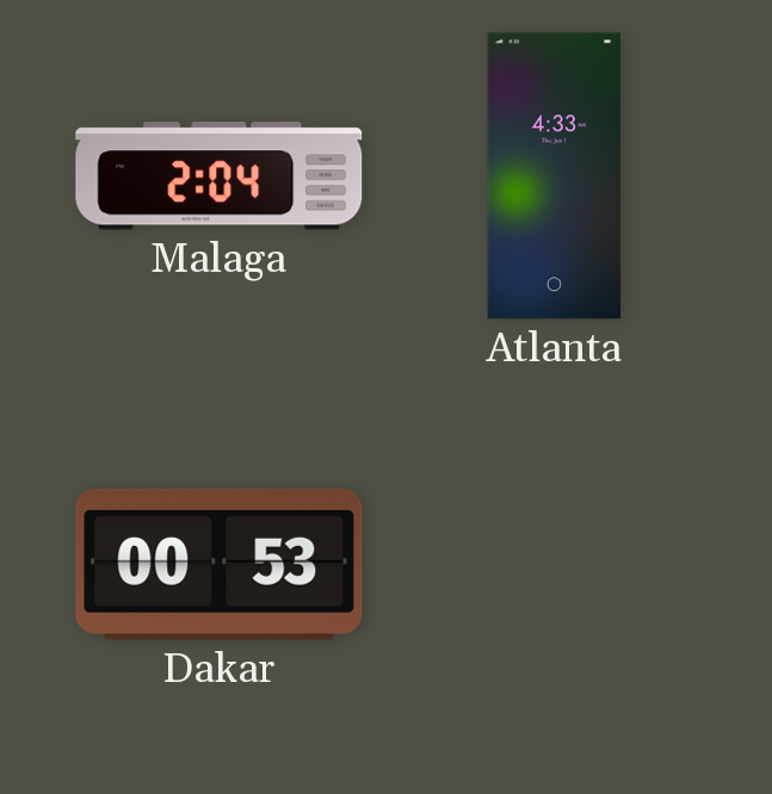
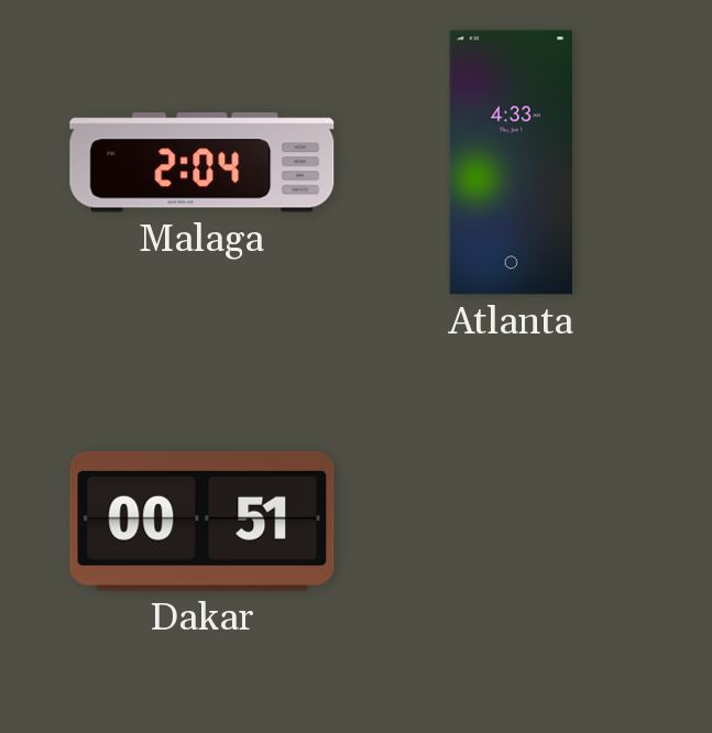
Dakar: 00:53 -> 00:51 (202, 521)
